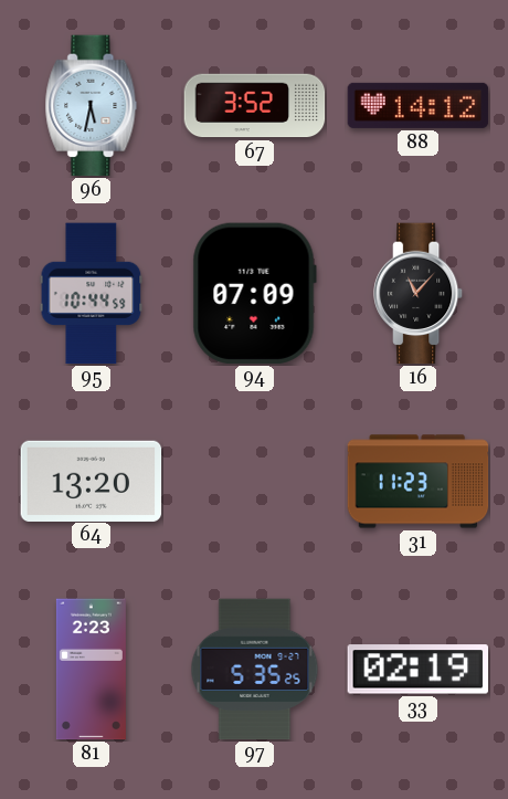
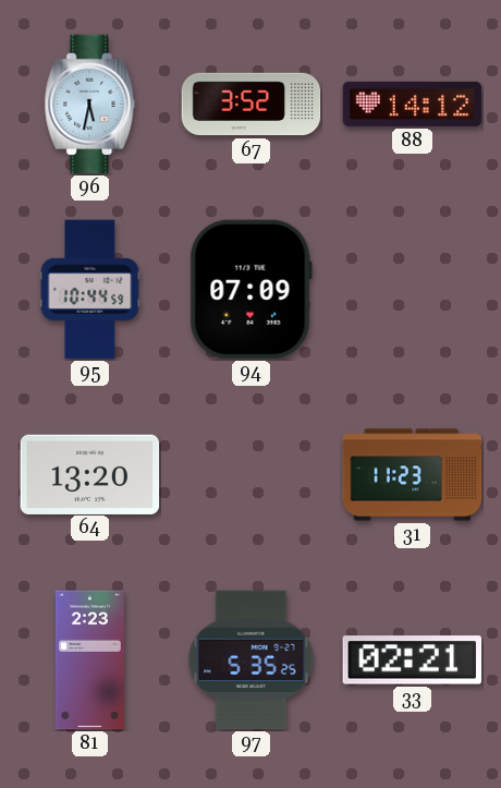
16: 11:07 -> none (420, 294)
33: 02:19 -> 02:21 (413, 660)
